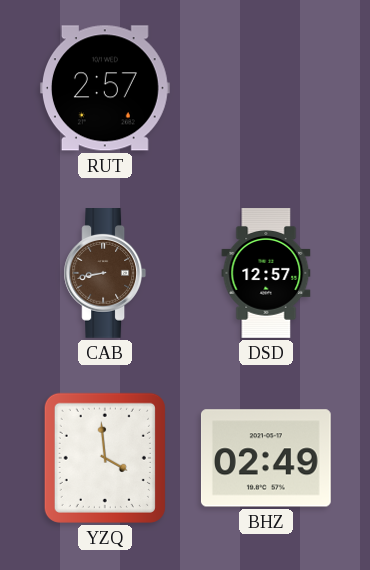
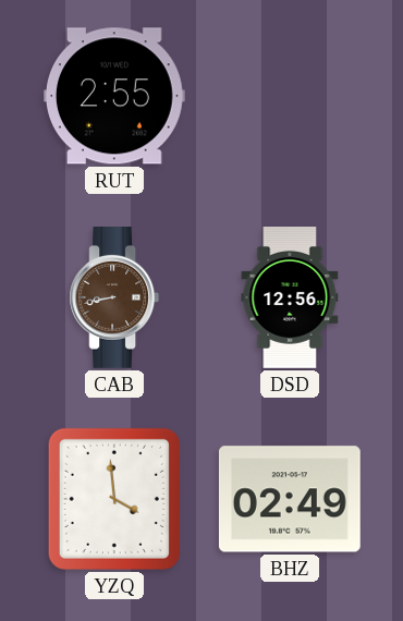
RUT: 2:57 -> 2:55 (114, 96)
DSD: 12:57 -> 12:56 (290, 299)
